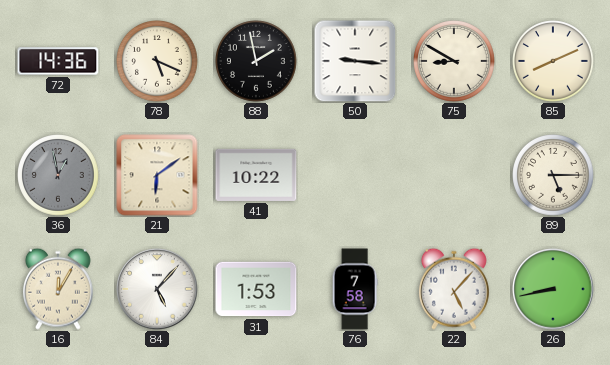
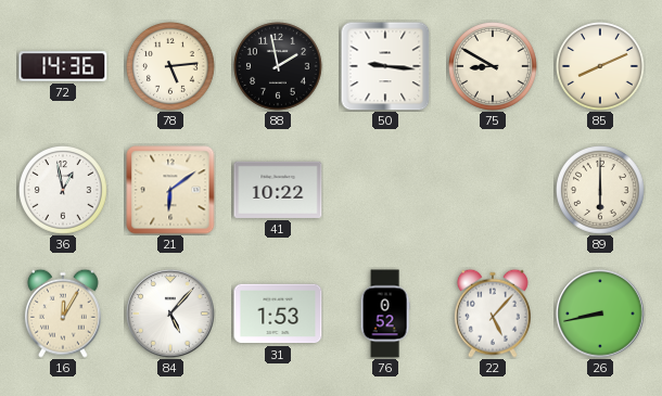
78: 5:19 -> 5:14 (171, 67)
36 dial: grey -> white (64, 191)
89: 5:15 -> 6:00 (601, 191)
76: 7:58 -> 0:52 (385, 314)
